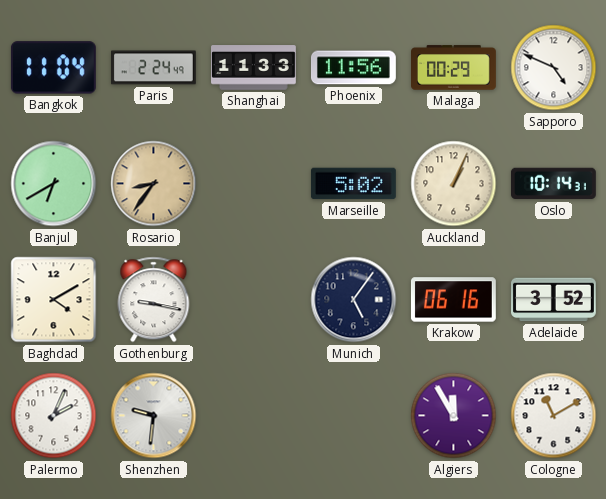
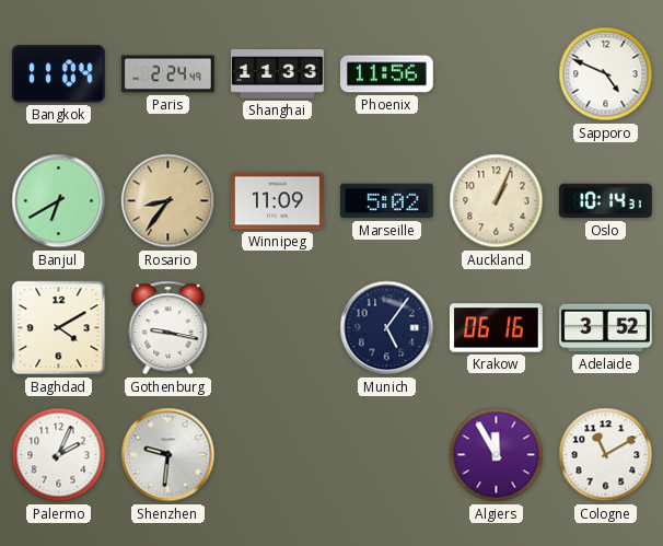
Malaga: 00:29 -> none (454, 68)
Winnipeg: none -> 11:09 (277, 201)
